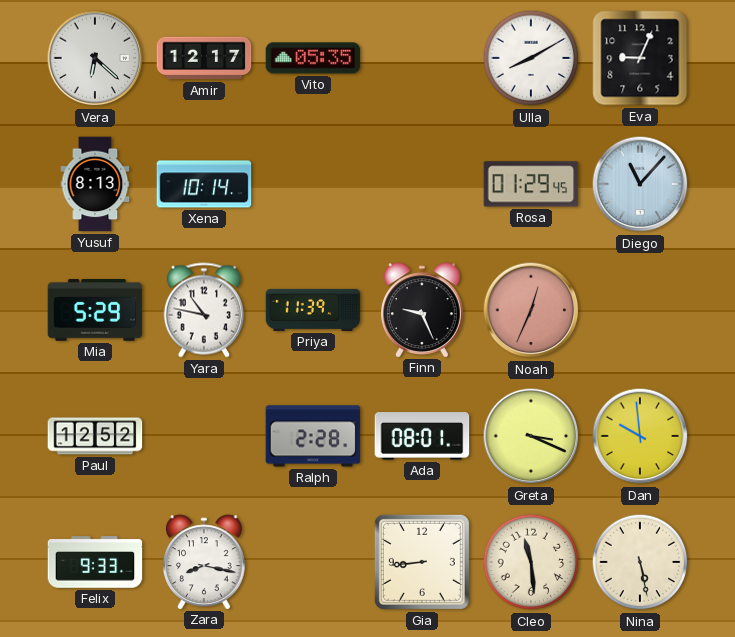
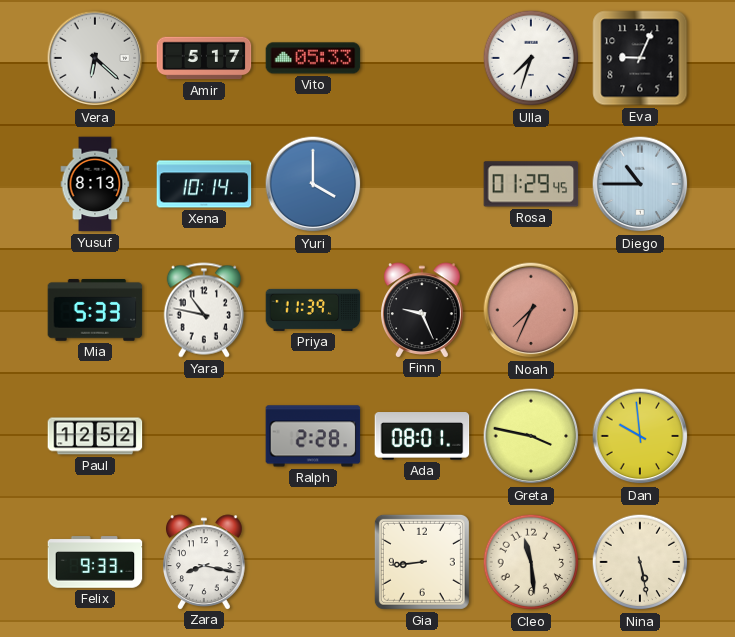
Amir: 12:17 -> 5:17 (204, 58)
Vito: 05:35 -> 05:33 (313, 58)
Ulla: 8:10 -> 7:33 (531, 58)
Yuri: none -> 4:00 (313, 184)
Diego: 11:07 -> 10:45 (640, 184)
Mia: 5:29 -> 5:33 (95, 311)
Noah: 12:34 -> 7:34 (531, 310)
Greta: 3:19 -> 3:47 (531, 436)
